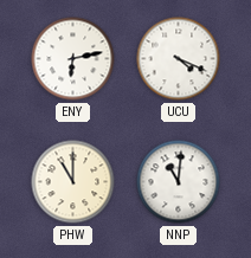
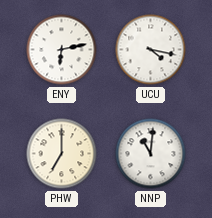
UCU: 4:19 -> 4:17 (151, 50)
PHW: 11:00 -> 7:00 (62, 154)
